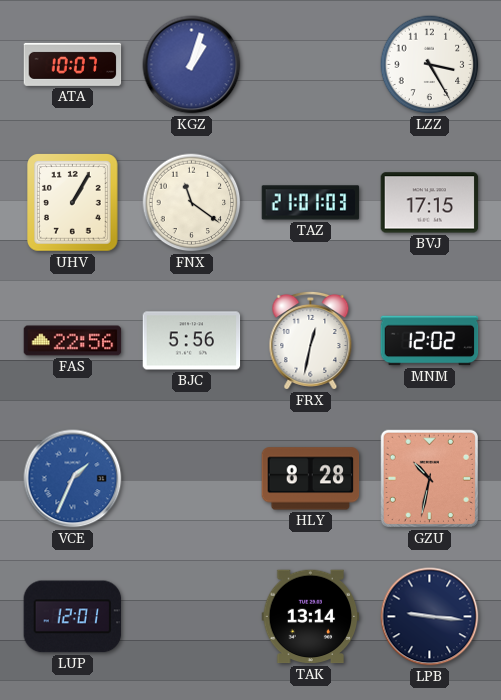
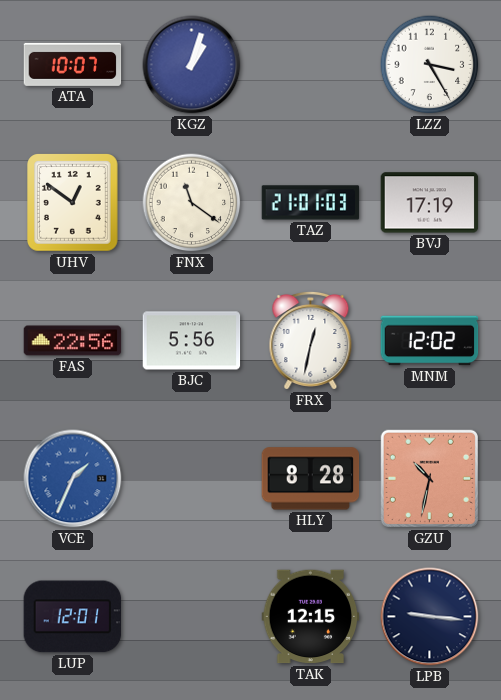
UHV: 1:05 -> 12:51 (73, 203)
BVJ: 17:15 -> 17:19 (430, 203)
TAK: 13:14 -> 12:15 (311, 617)
